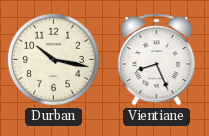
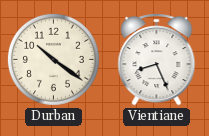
Durban: 10:17 -> 10:21 (53, 59)
